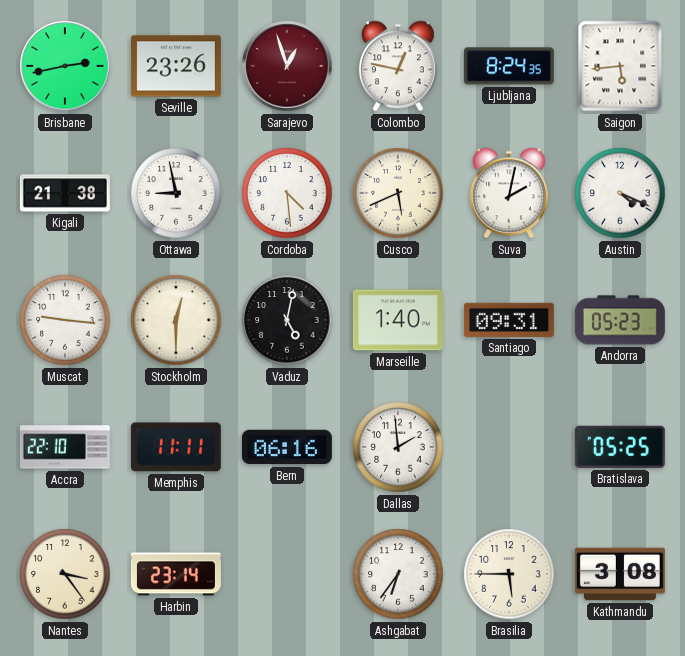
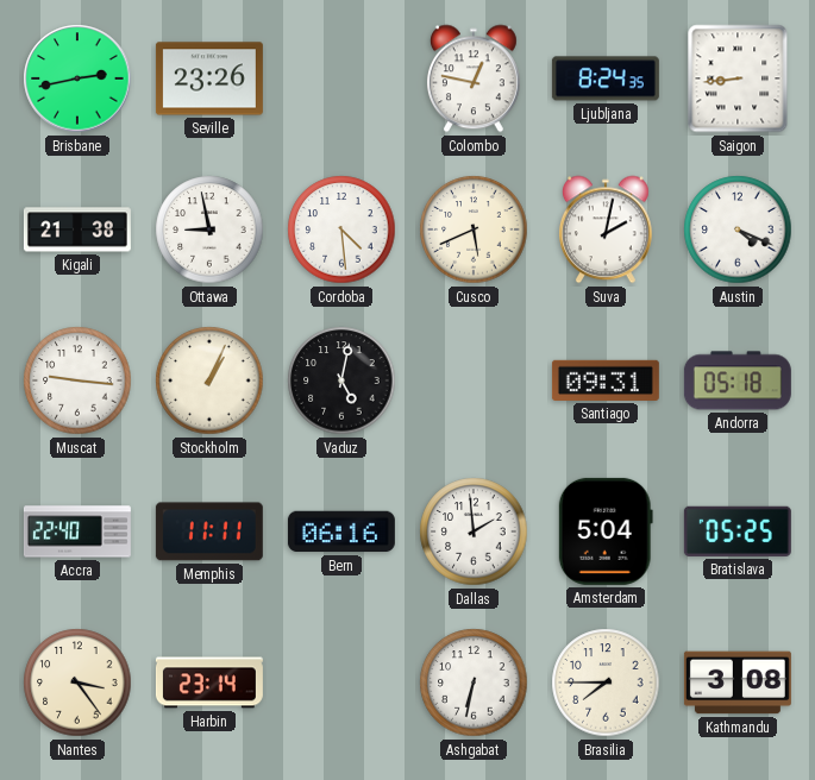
Sarajevo: 12:57 -> none (287, 66)
Saigon: 5:44 -> 8:44 (738, 78)
Stockholm: 12:30 -> 1:04 (209, 380)
Marseille: 1:40 -> none (398, 320)
Andorra: 05:23 -> 05:18 (738, 380)
Accra: 22:10 -> 22:40 (77, 531)
Amsterdam: none -> 5:04 (606, 531)
Ashgabat: 6:36 -> 6:32 (474, 682)
Brasilia: 5:45 -> 7:45 (606, 682)
